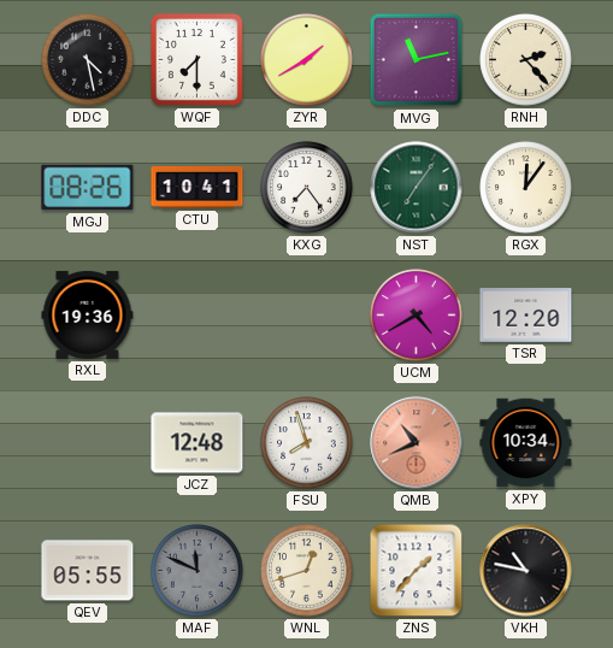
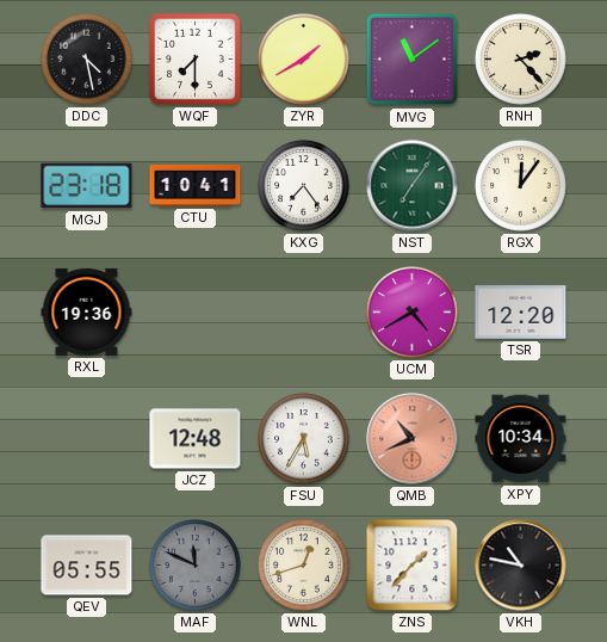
MVG: 11:13 -> 11:09 (413, 60)
MGJ: 08:26 -> 23:18 (87, 186)
FSU: 7:57 -> 5:35 (304, 439)
